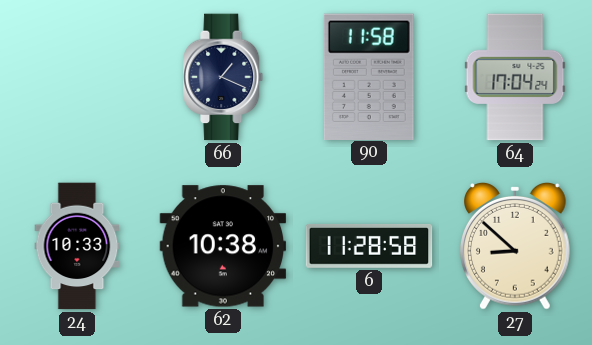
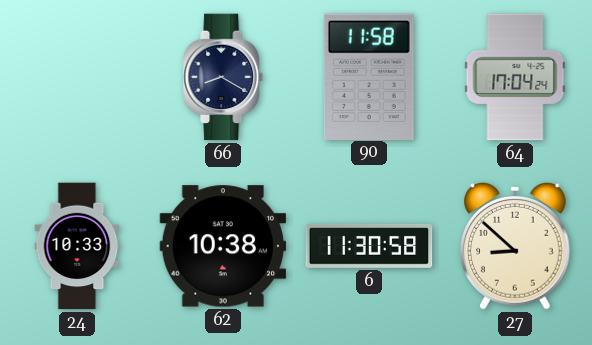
66: 1:19 -> 8:20 (224, 77)
6: 11:28 -> 11:30 (369, 246)
